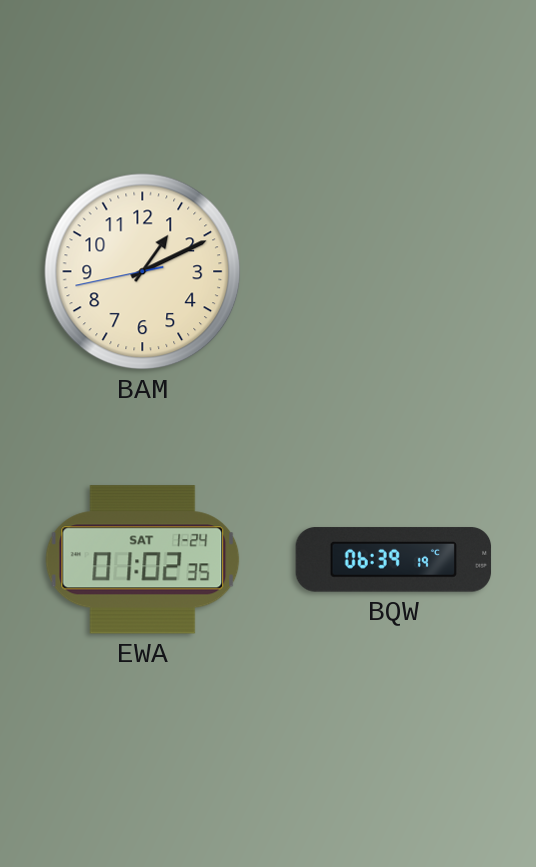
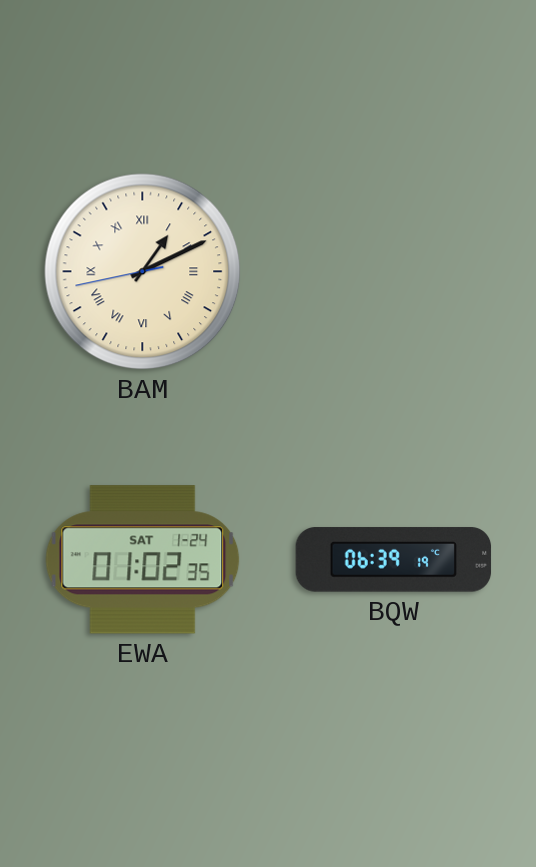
BAM numerals: Arabic -> Roman (143, 272)
